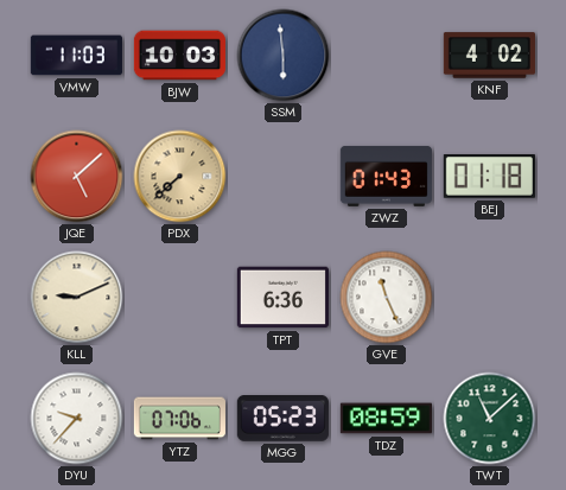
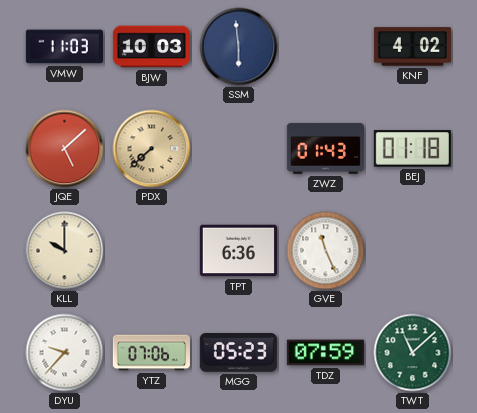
KLL: 9:11 -> 10:00 (65, 251)
TDZ: 08:59 -> 07:59 (325, 353)
